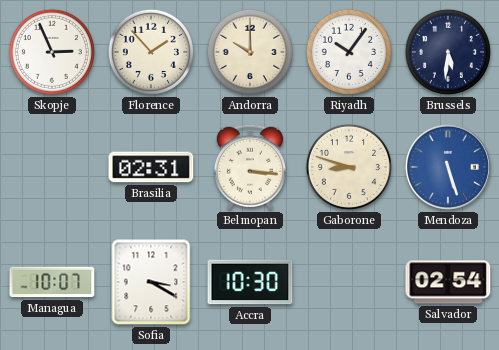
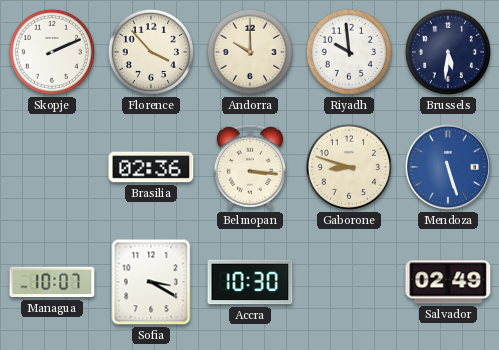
Skopje: 2:56 -> 2:11 (52, 52)
Florence: 1:53 -> 3:53 (151, 52)
Riyadh: 10:06 -> 9:59 (349, 52)
Brasilia: 02:31 -> 02:36 (151, 167)
Salvador: 02:54 -> 02:49 (448, 282)
